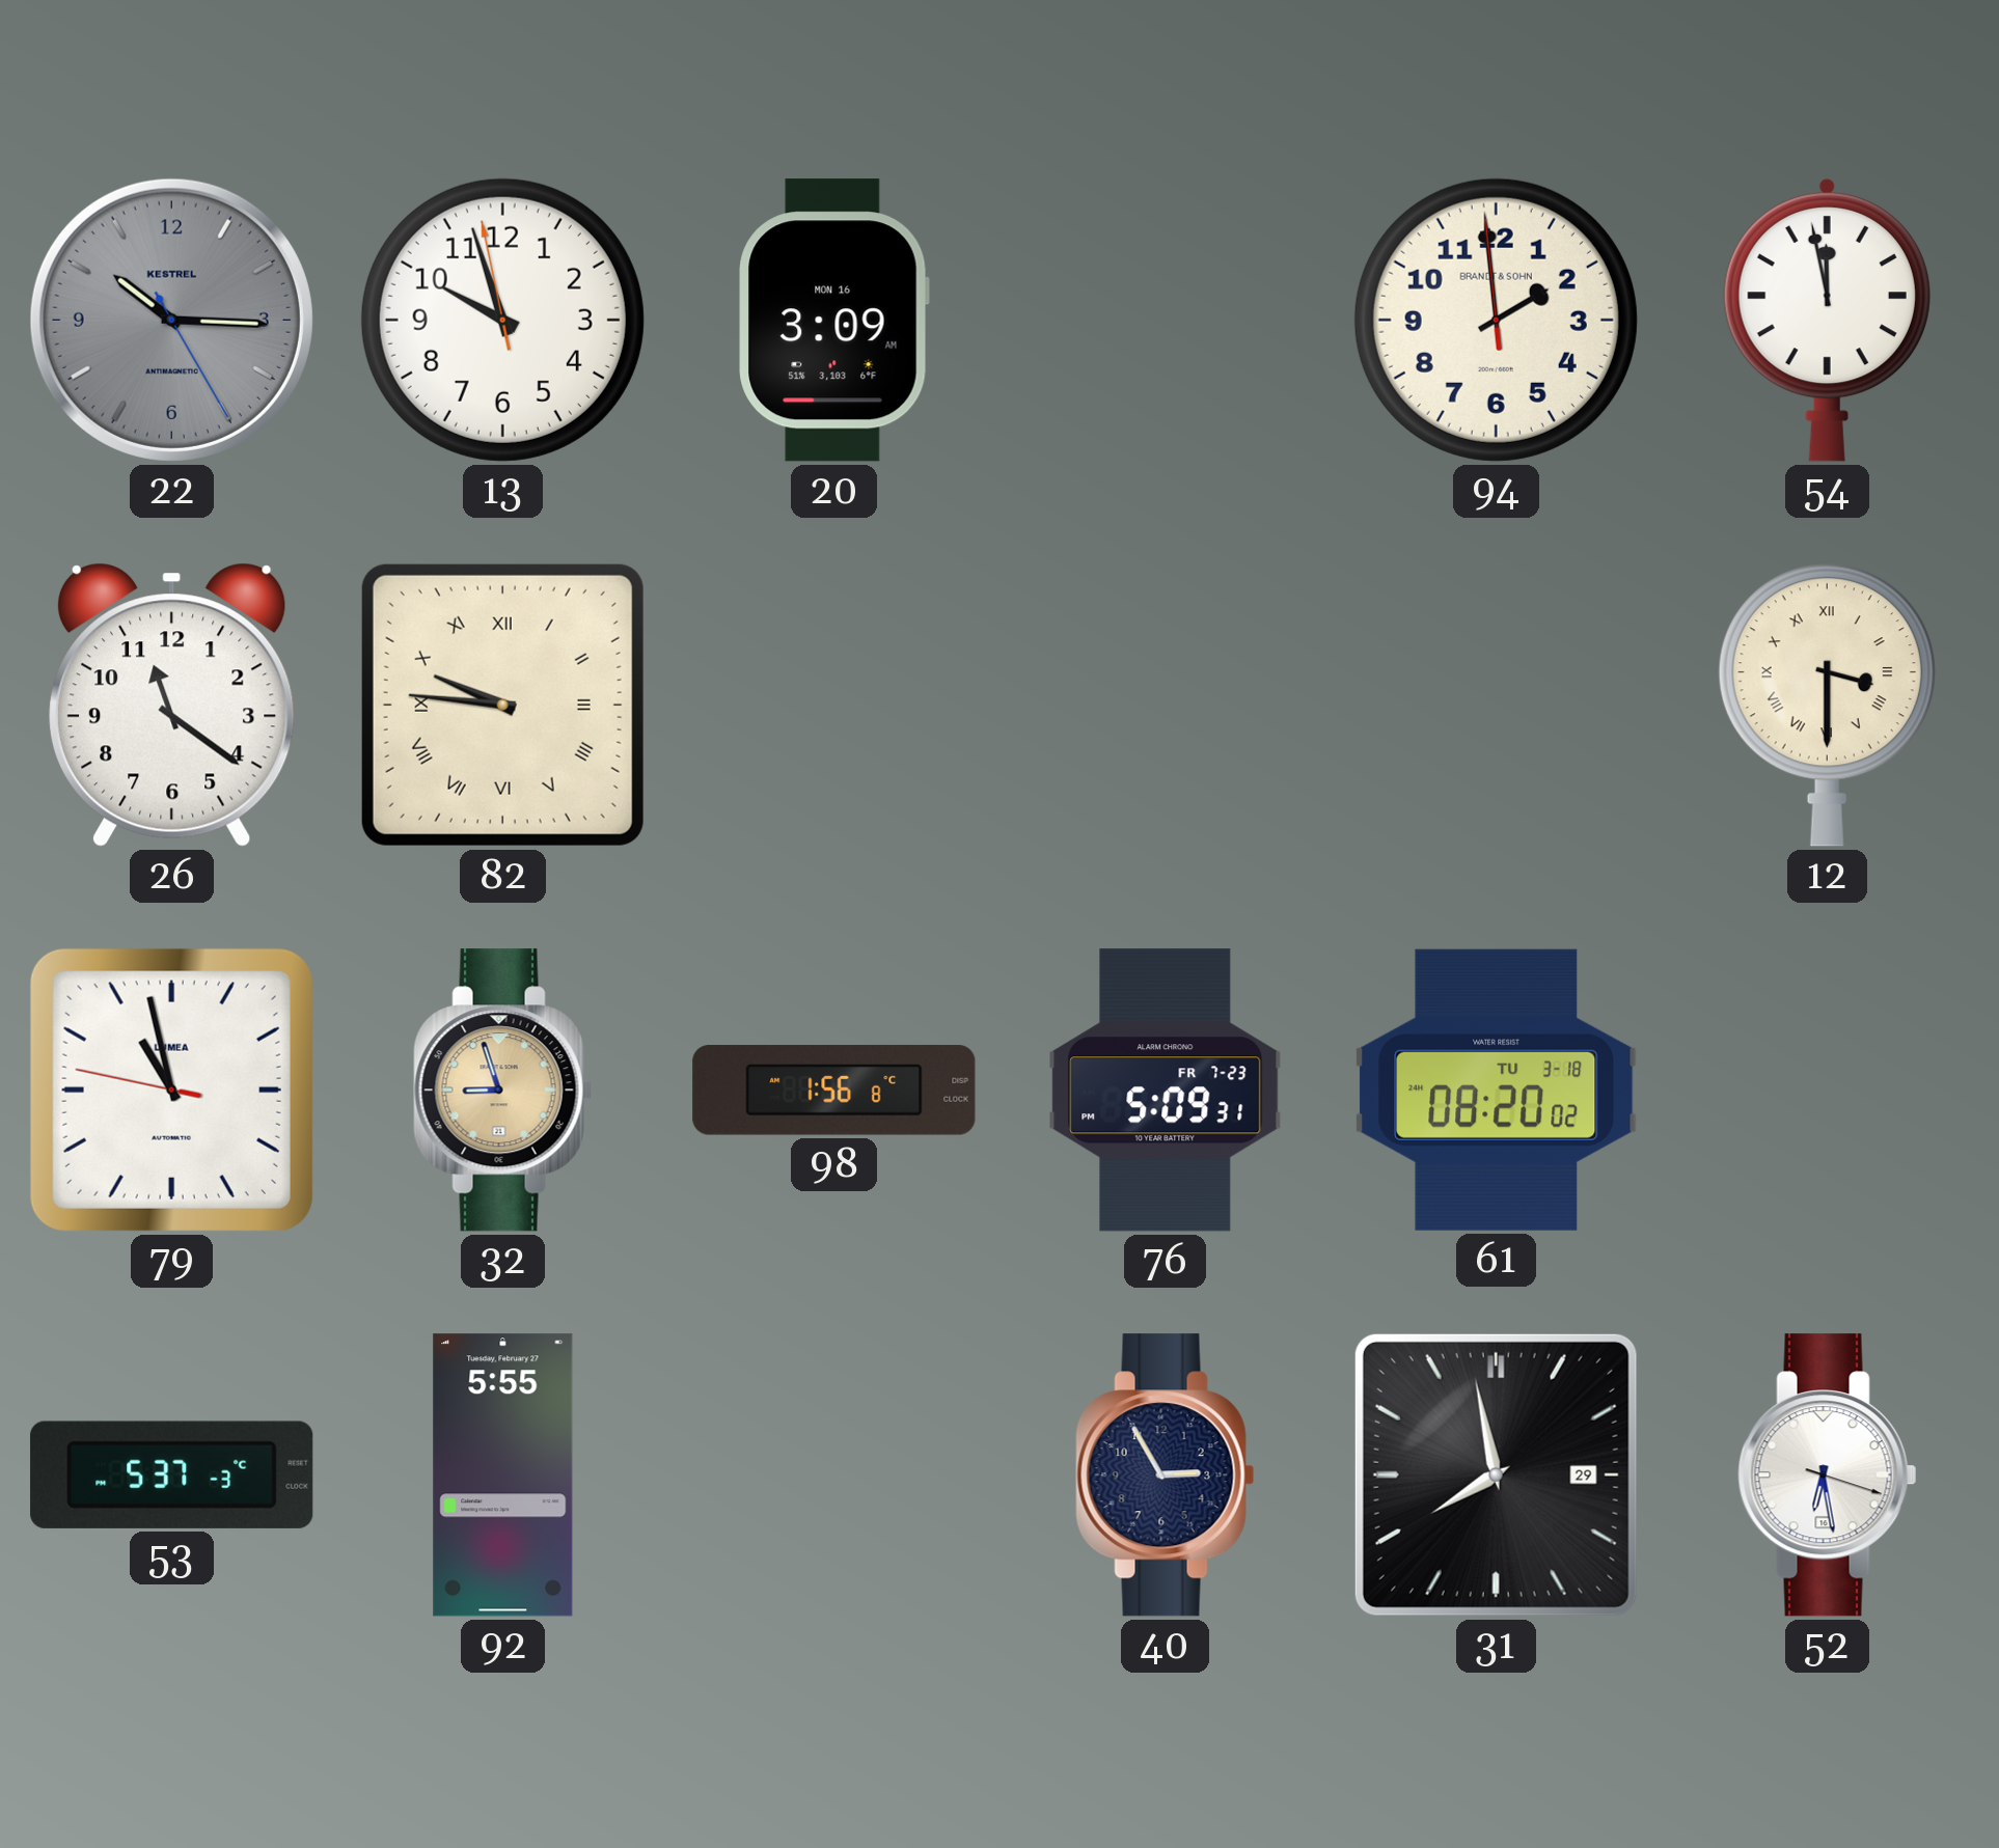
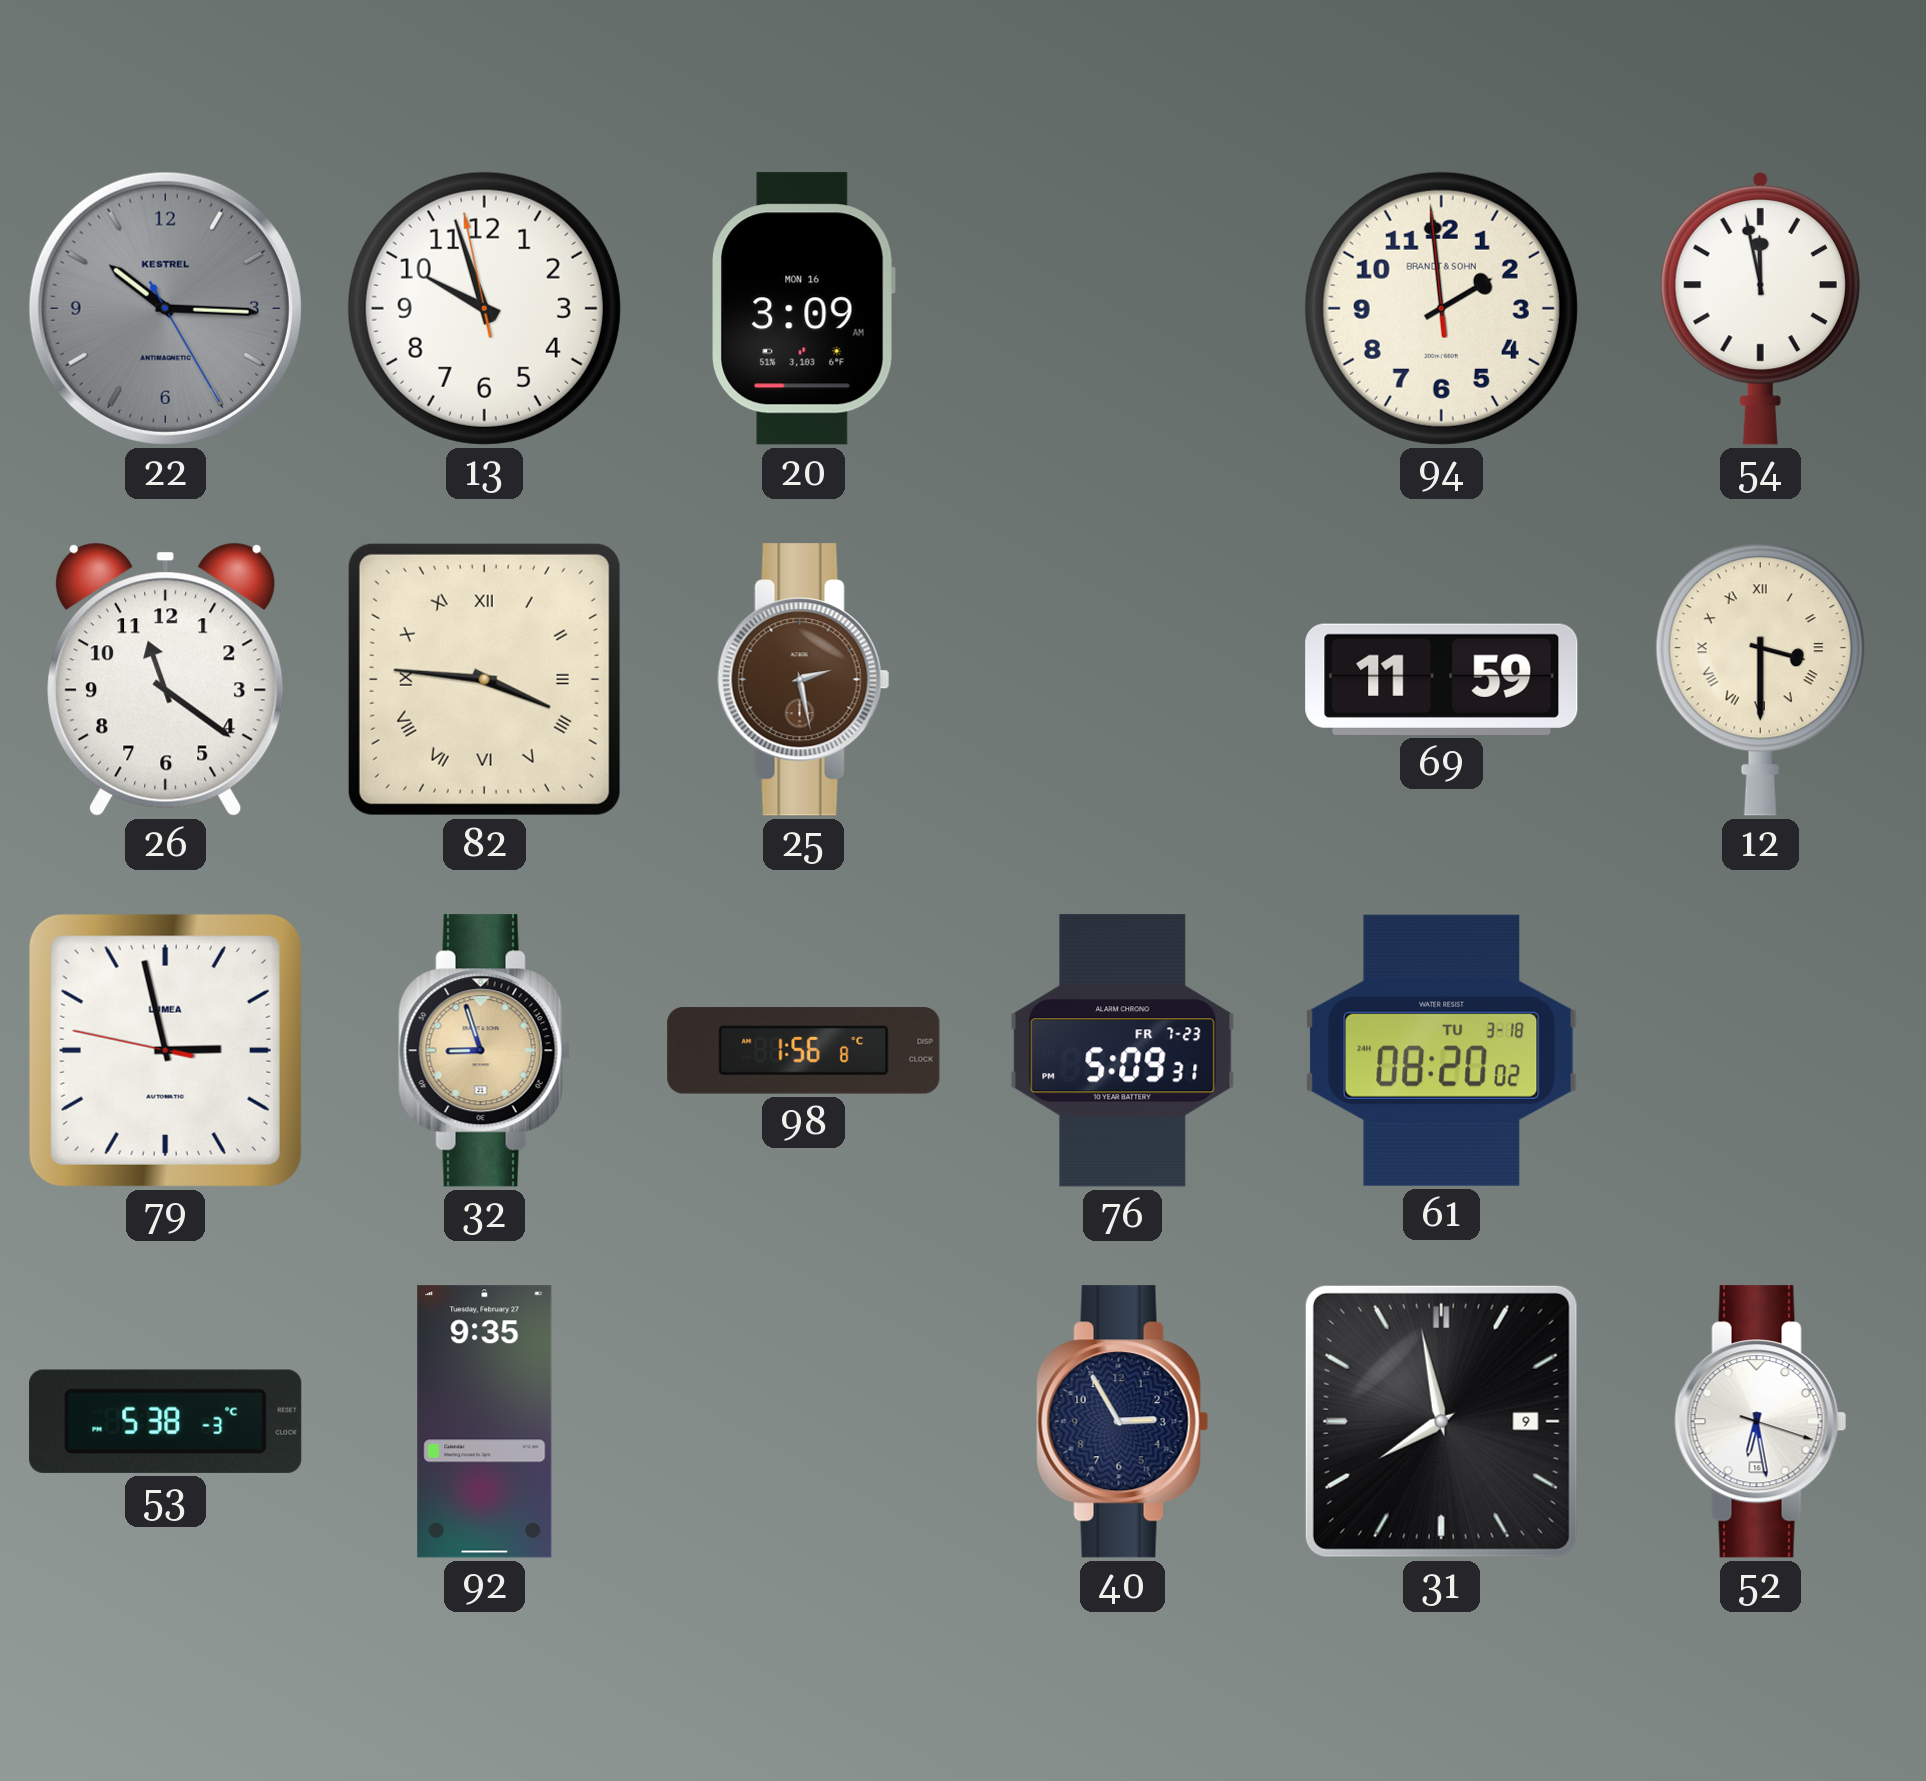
82: 9:46 -> 3:46 (484, 679)
25: none -> 2:28 (804, 680)
69: none -> 11:59 (1442, 679)
79: 10:57 -> 2:57 (165, 1050)
53: 5:37 -> 5:38 (166, 1421)
92: 5:55 -> 9:35 (485, 1422)
31 date: 29 -> 9 (1441, 1421)
